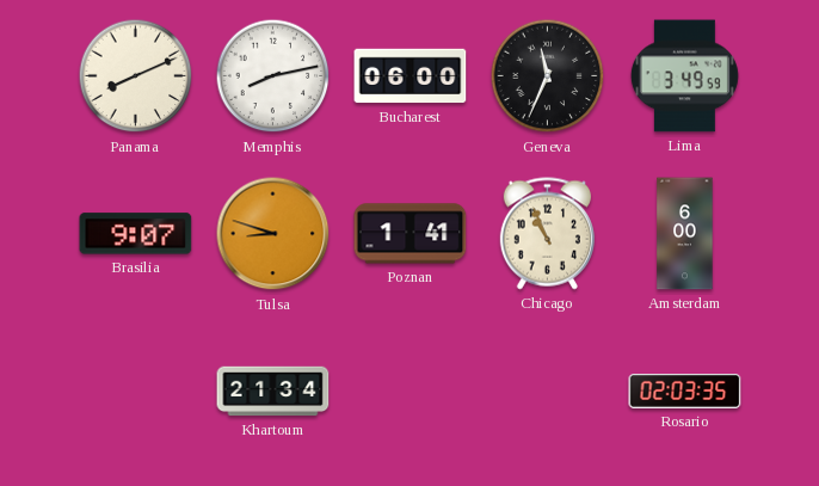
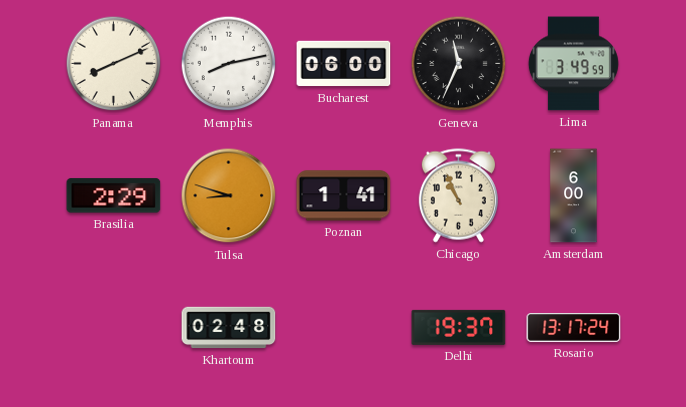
Brasilia: 9:07 -> 2:29 (114, 196)
Khartoum: 21:34 -> 02:48 (229, 328)
Delhi: none -> 19:37 (459, 327)
Rosario: 02:03 -> 13:17 (574, 328)
